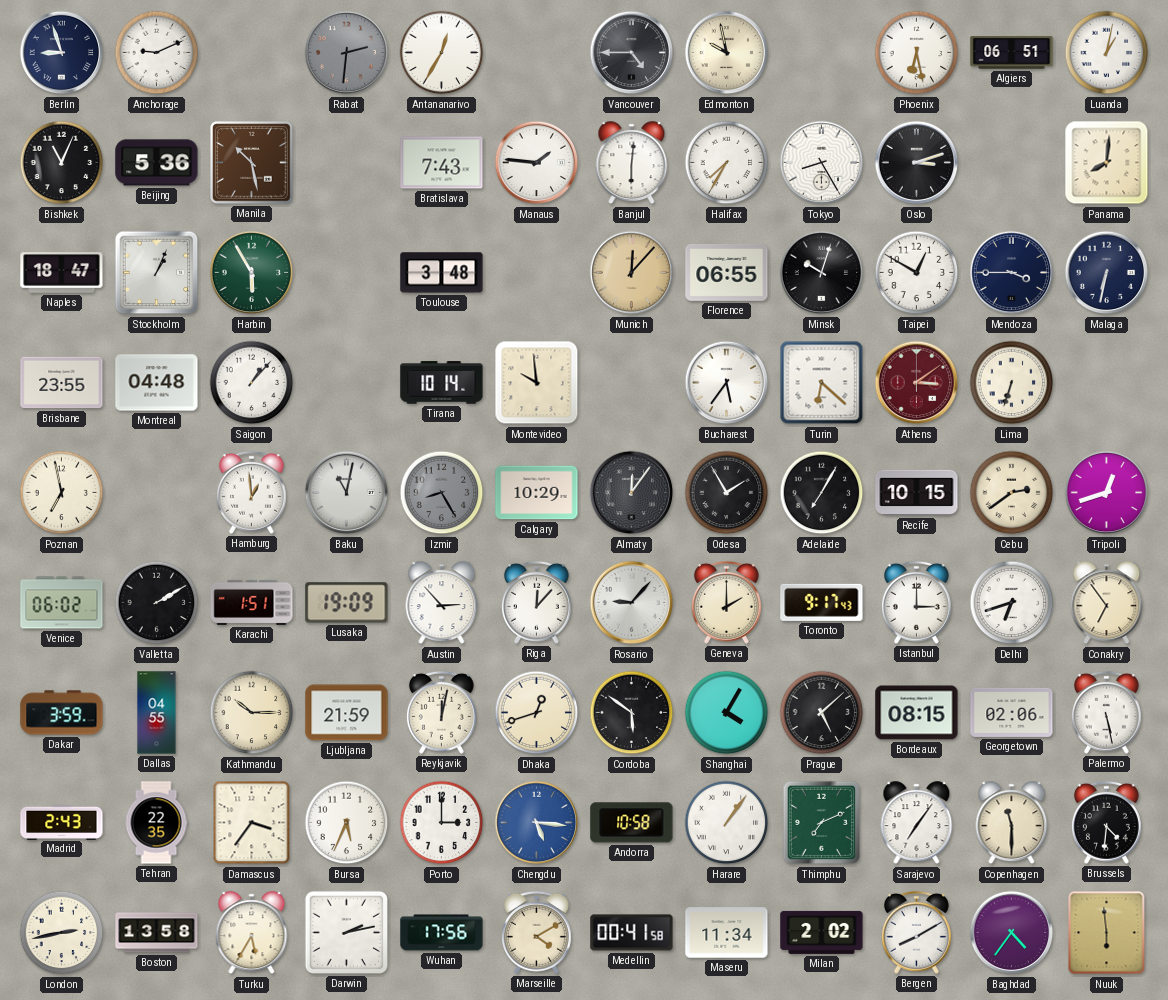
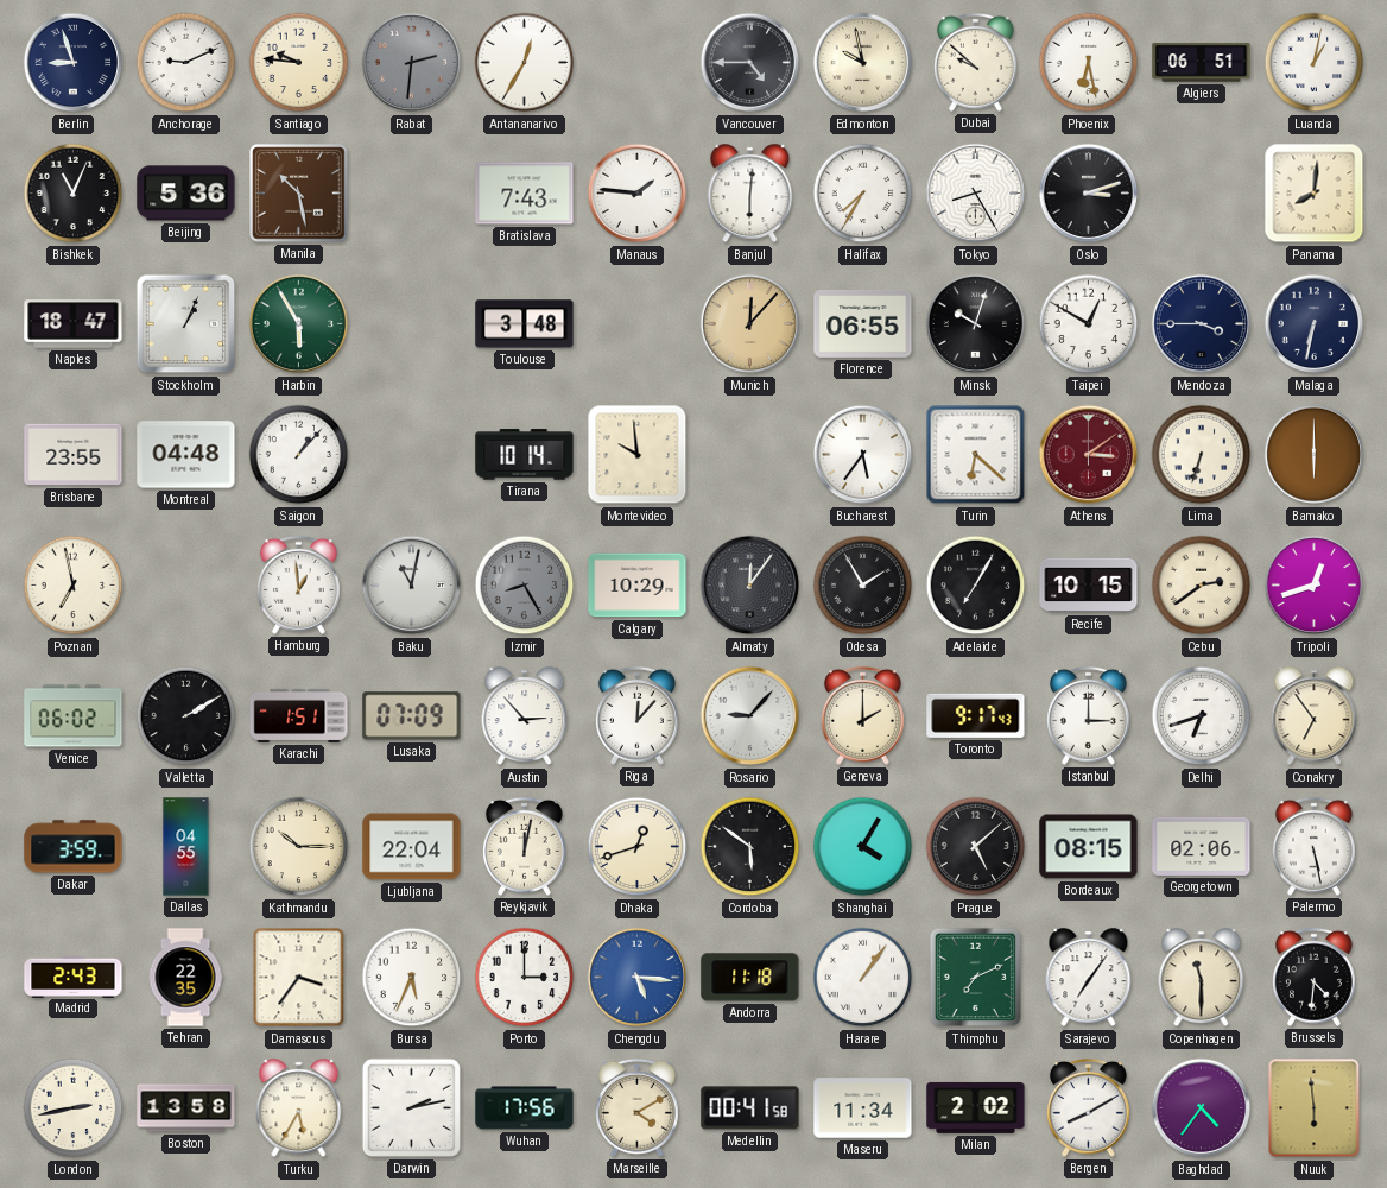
Santiago: none -> 9:46 (299, 63)
Dubai: none -> 9:52 (975, 62)
Bamako: none -> 6:00 (1315, 455)
Lusaka: 19:09 -> 07:09 (412, 716)
Ljubljana: 21:59 -> 22:04 (412, 847)
Andorra: 10:58 -> 11:18 (750, 978)
